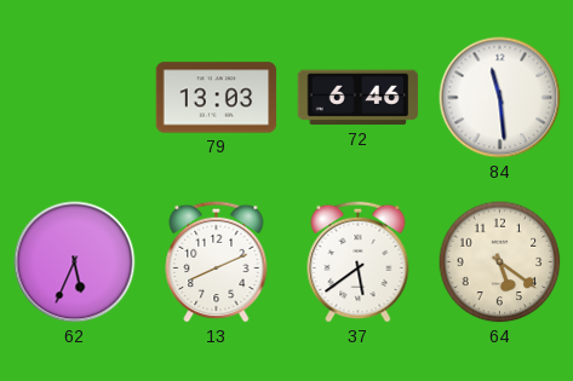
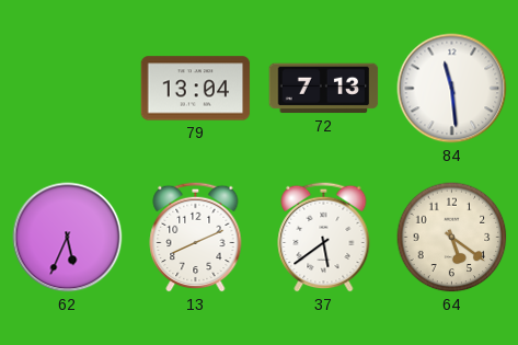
79: 13:03 -> 13:04 (196, 89)
72: 6:46 -> 7:13 (324, 89)
